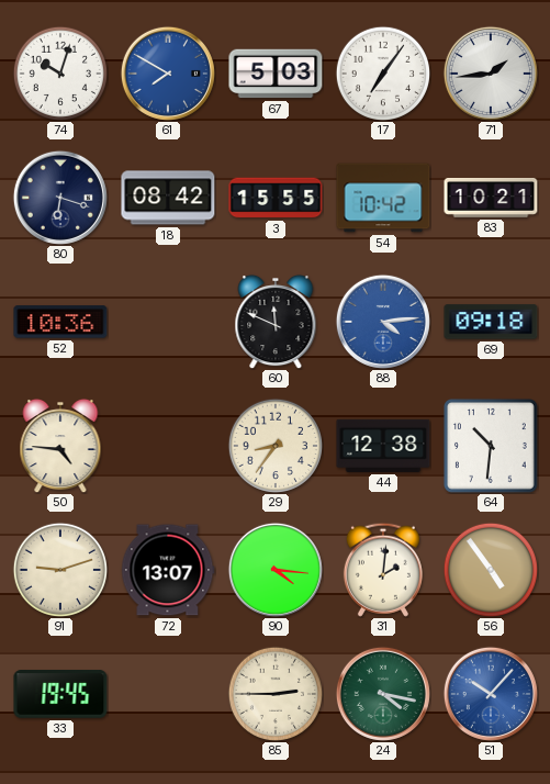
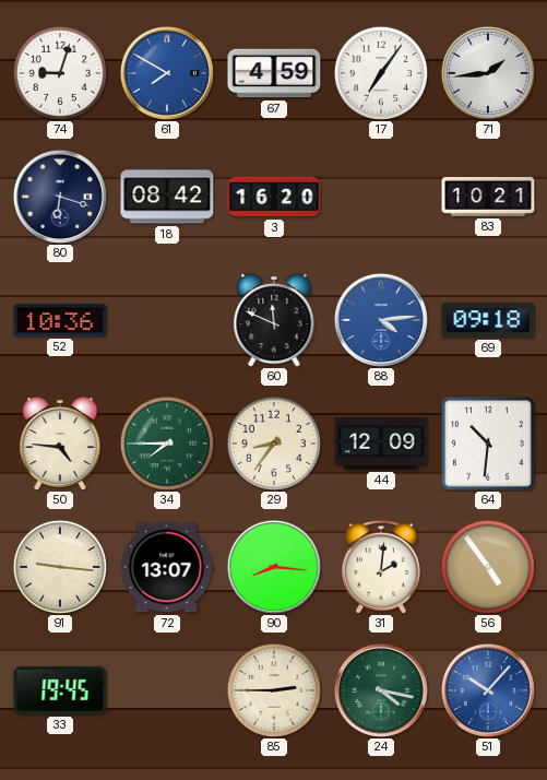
74: 10:03 -> 9:03 (59, 72)
67: 5:03 -> 4:59 (274, 73)
3: 15:55 -> 16:20 (274, 197)
54: 10:42 -> none (383, 198)
34: none -> 7:45 (166, 442)
44: 12:38 -> 12:09 (381, 444)
91: 9:12 -> 9:16 (59, 566)
90: 4:16 -> 8:16 (274, 567)
